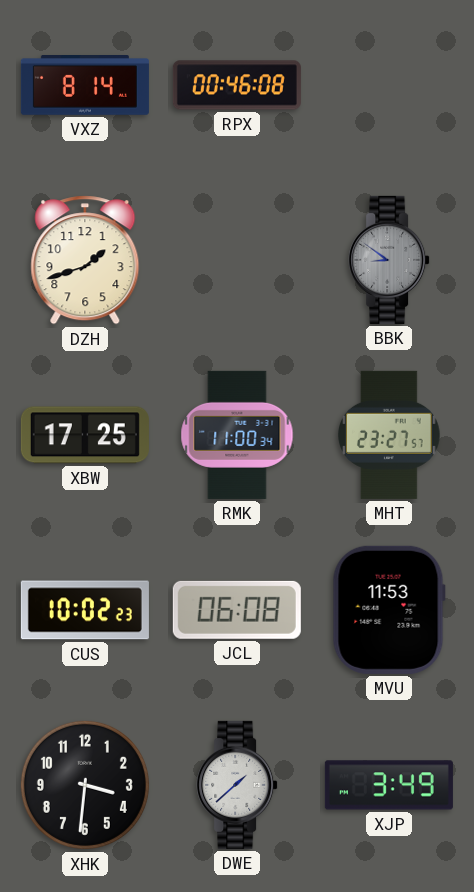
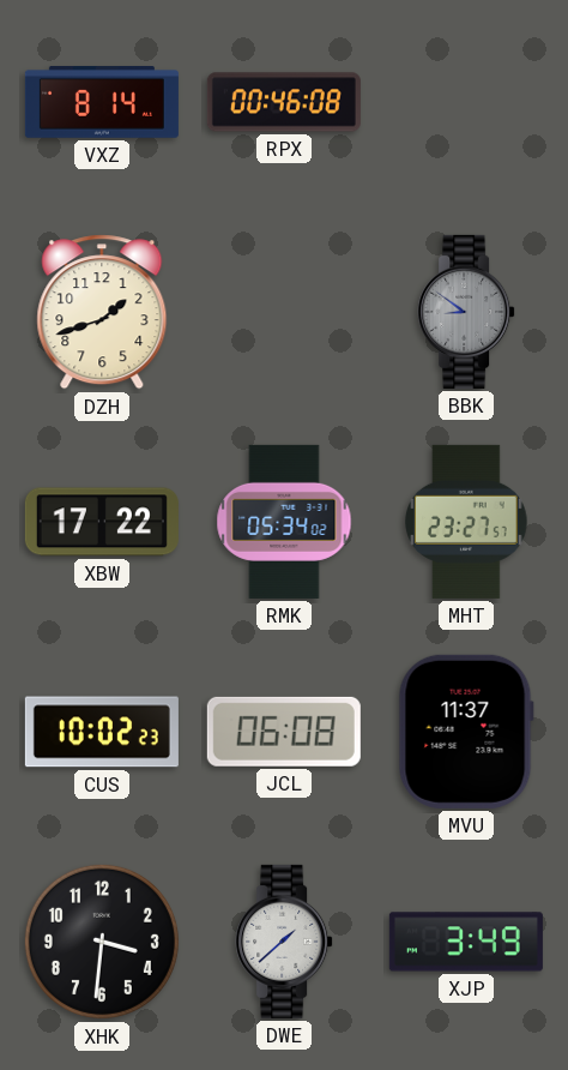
XBW: 17:25 -> 17:22 (102, 522)
RMK: 11:00 -> 05:34 (284, 522)
MVU: 11:53 -> 11:37 (466, 732)
